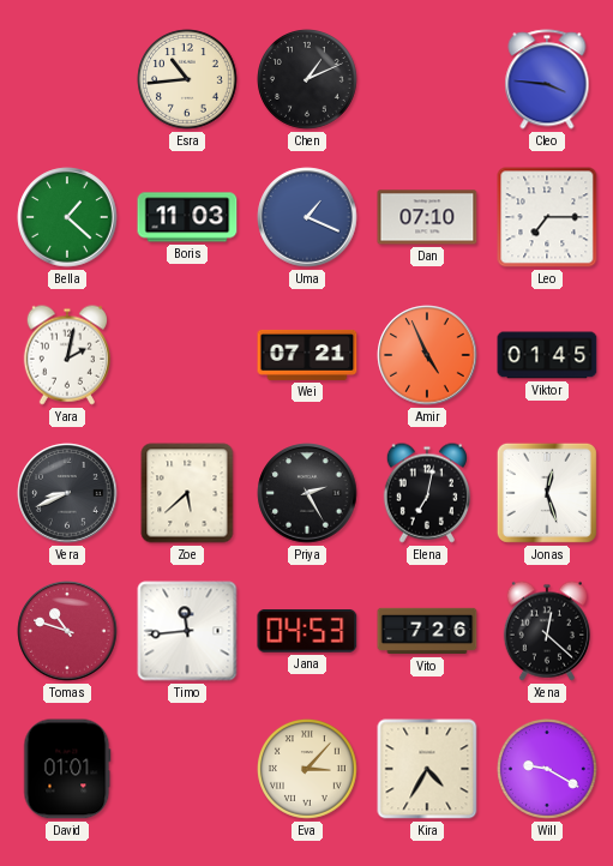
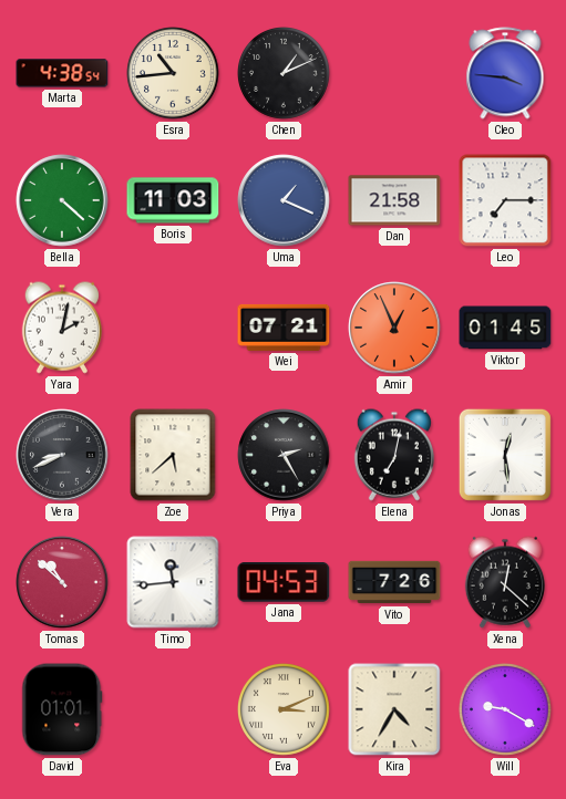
Marta: none -> 4:38 (62, 73)
Bella: 1:22 -> 4:22 (62, 200)
Dan: 07:10 -> 21:58 (394, 200)
Amir: 4:56 -> 12:56 (394, 328)
Jonas: 12:27 -> 12:29 (505, 455)
Tomas: 10:48 -> 10:52 (62, 582)
Eva: 3:07 -> 3:11 (285, 710)
